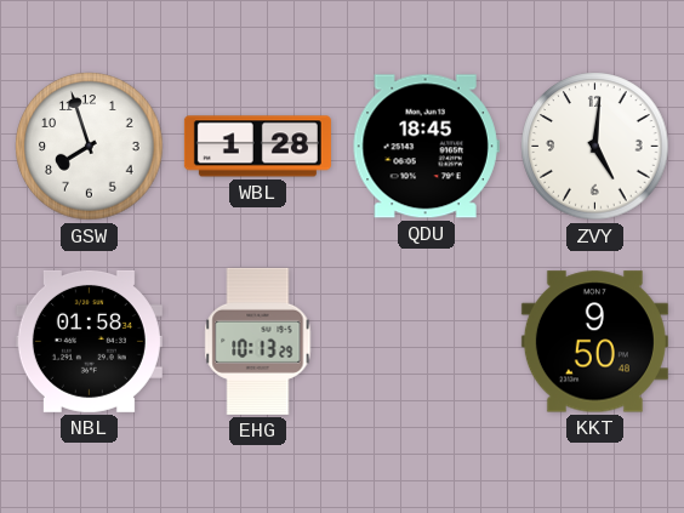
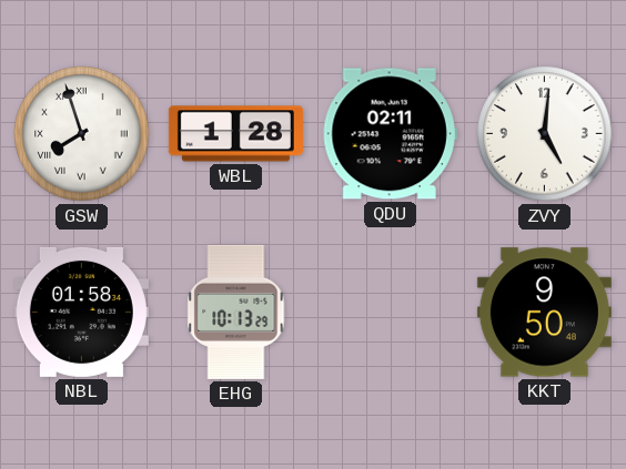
GSW numerals: Arabic -> Roman (82, 134)
QDU: 18:45 -> 02:11 (390, 134)
